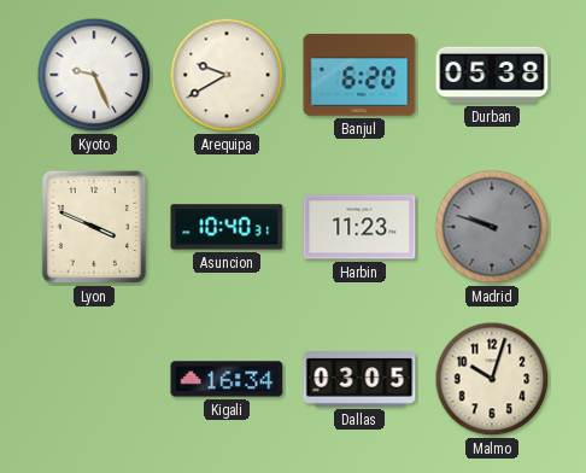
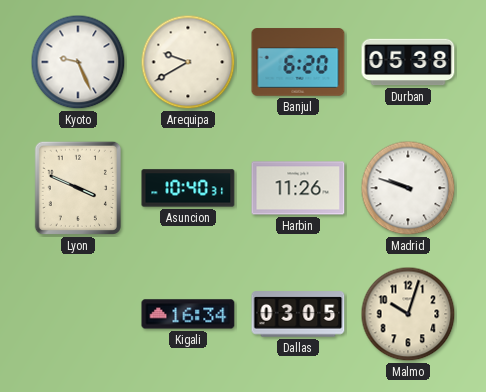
Harbin: 11:23 -> 11:26 (298, 188)
Madrid dial: grey -> white (408, 188)
